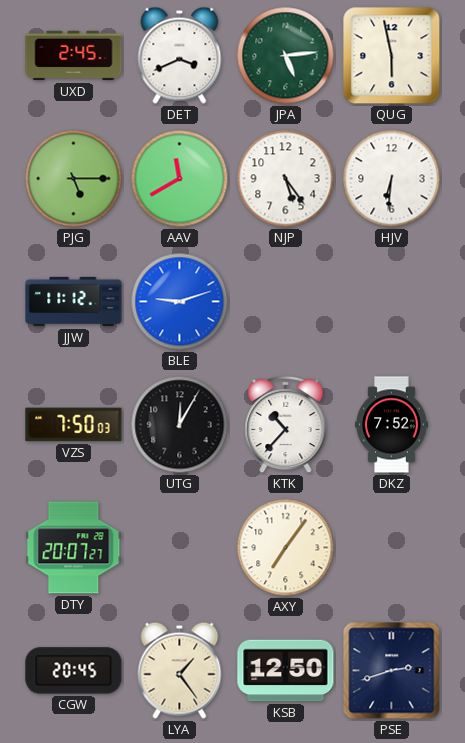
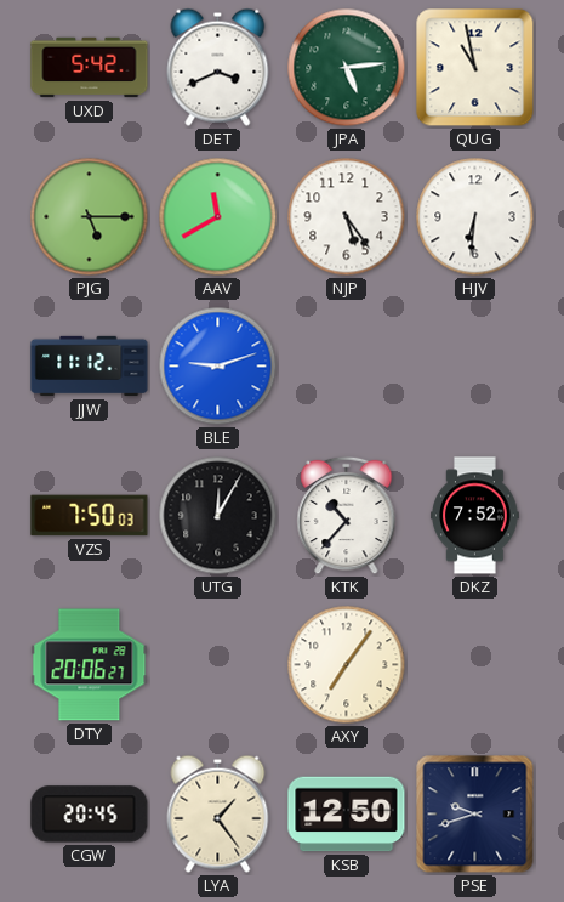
UXD: 2:45 -> 5:42 (90, 68)
QUG: 5:58 -> 10:58 (475, 68)
DTY: 20:07 -> 20:06 (90, 665)
PSE: 2:42 -> 9:42 (475, 815)
